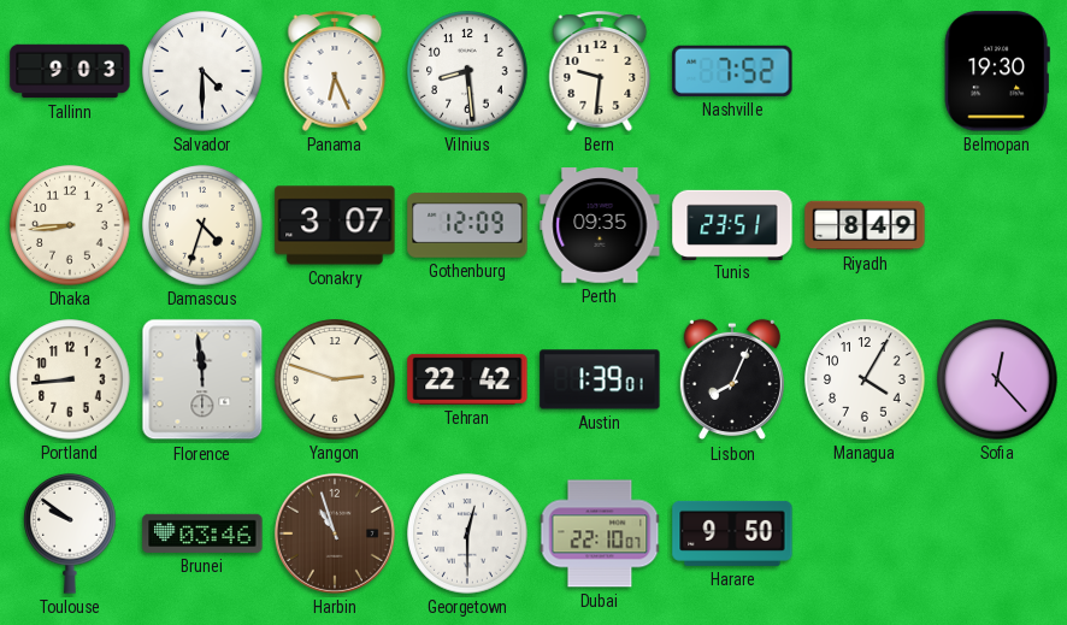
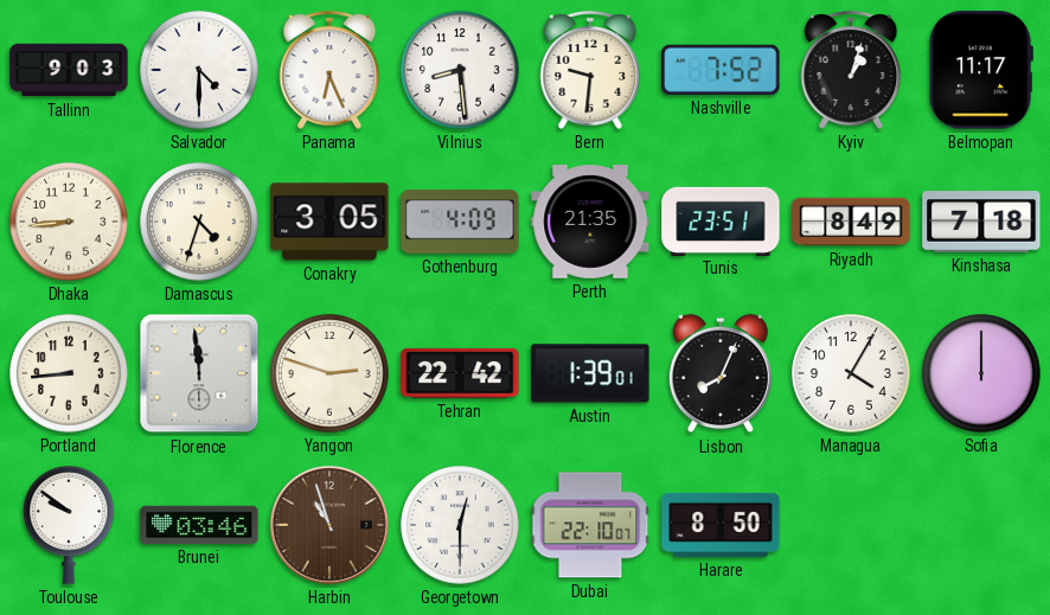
Kyiv: none -> 1:03 (851, 70)
Belmopan: 19:30 -> 11:17 (981, 70)
Conakry: 3:07 -> 3:05 (329, 222)
Gothenburg: 12:09 -> 4:09 (460, 222)
Perth: 09:35 -> 21:35 (590, 222)
Kinshasa: none -> 7:18 (981, 222)
Sofia: 12:23 -> 12:00 (981, 373)
Harare: 9:50 -> 8:50 (721, 525)
